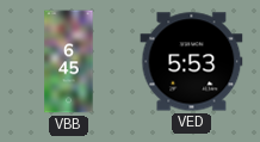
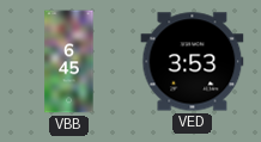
VED: 5:53 -> 3:53 (193, 62)
